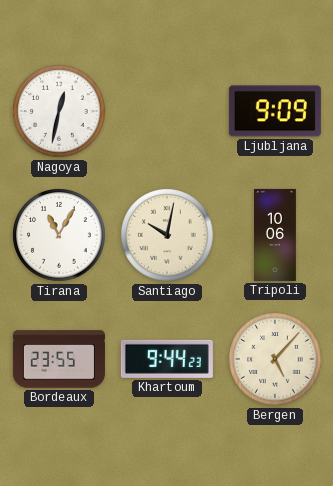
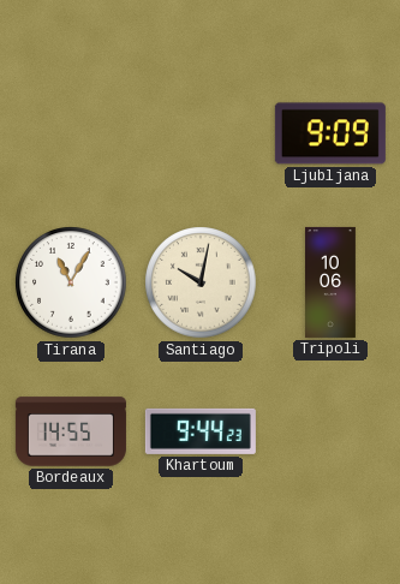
Nagoya: 12:32 -> none (59, 111)
Bordeaux: 23:55 -> 14:55 (71, 431)
Bergen: 5:07 -> none (275, 359)
